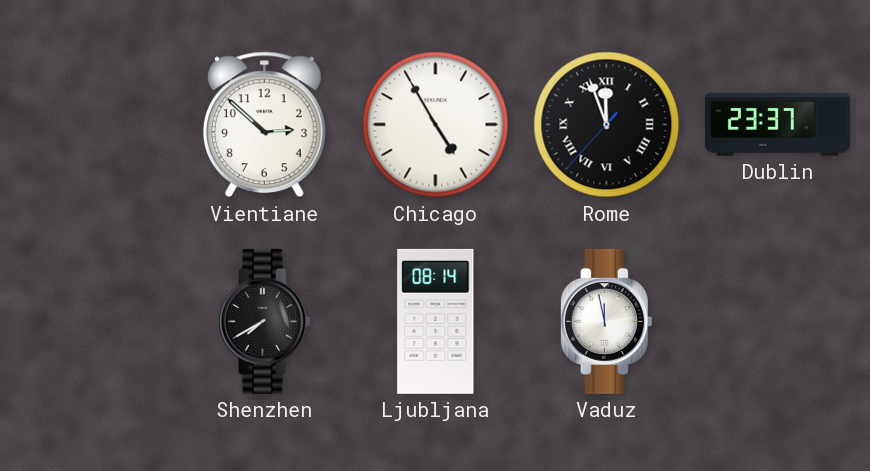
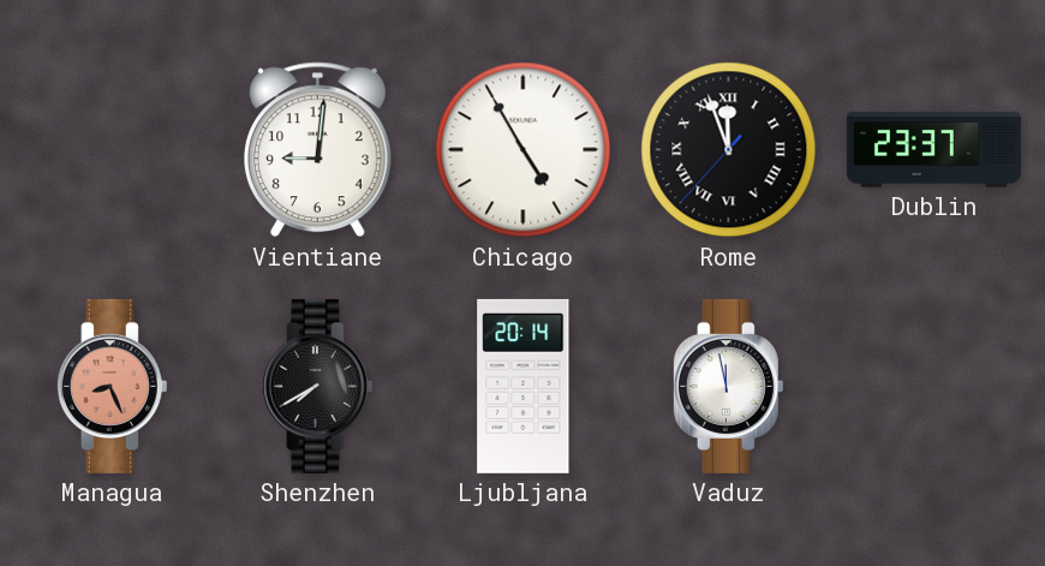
Vientiane: 2:52 -> 9:01 (317, 150)
Managua: none -> 8:26 (112, 386)
Ljubljana: 08:14 -> 20:14 (524, 386)
